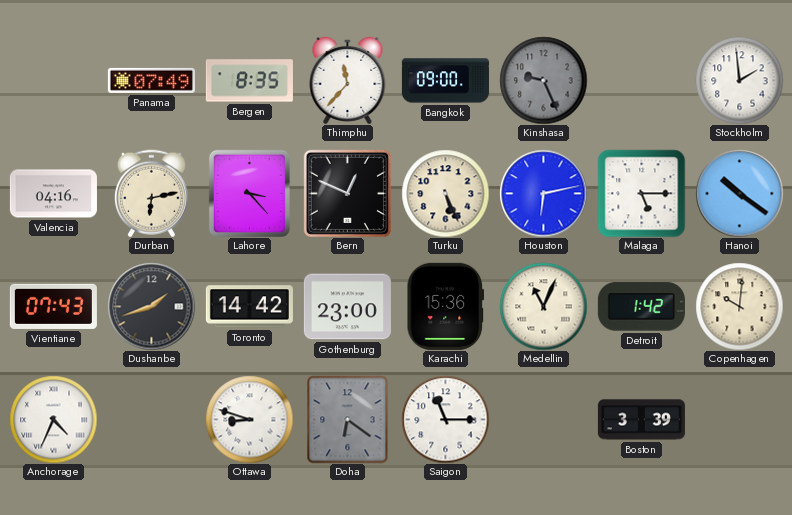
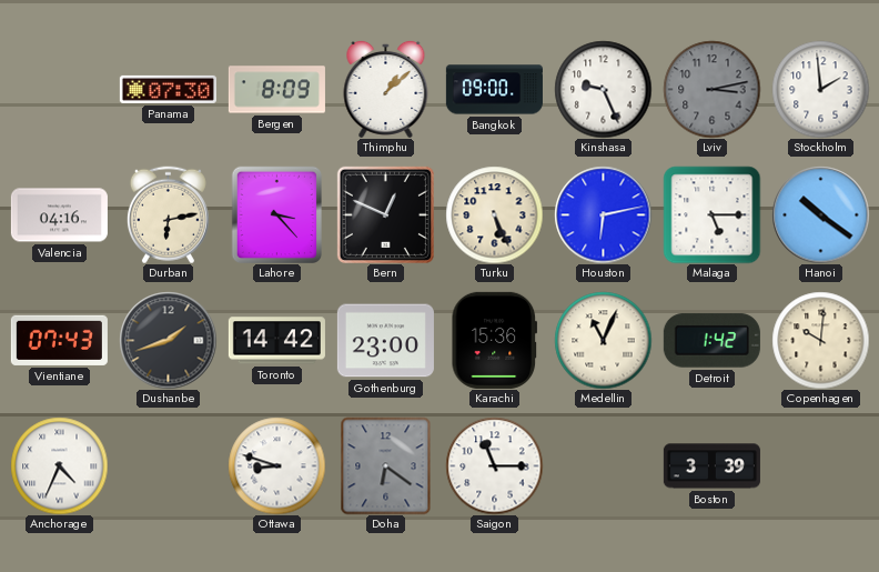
Panama: 07:49 -> 07:30 (168, 89)
Bergen: 8:35 -> 8:09 (276, 90)
Thimphu: 11:37 -> 1:08 (386, 89)
Kinshasa dial: grey -> white (603, 89)
Lviv: none -> 3:13 (711, 89)
